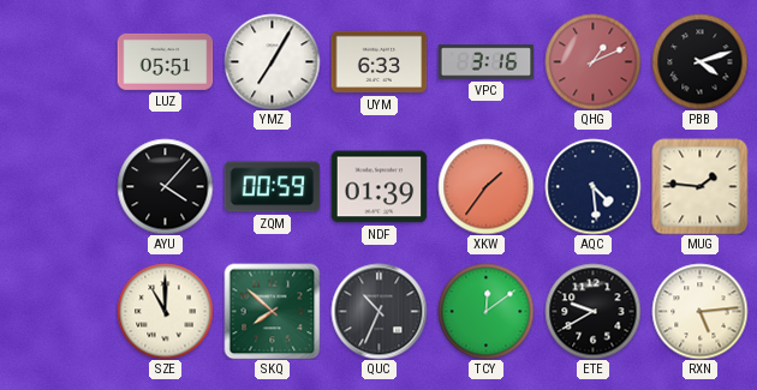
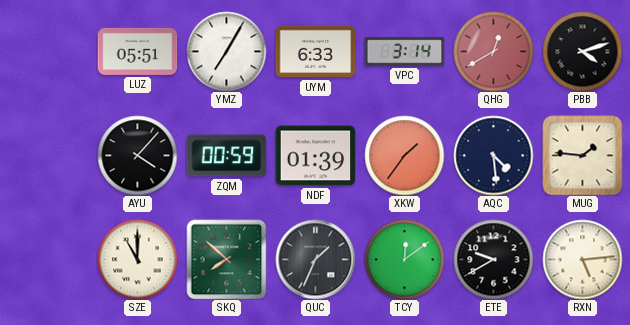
VPC: 3:16 -> 3:14 (404, 52)
QHG: 1:11 -> 12:40 (493, 51)
QUC: 10:34 -> 1:34 (315, 259)
